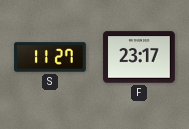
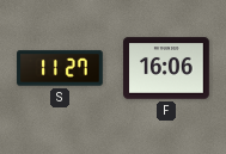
F: 23:17 -> 16:06 (166, 68)
